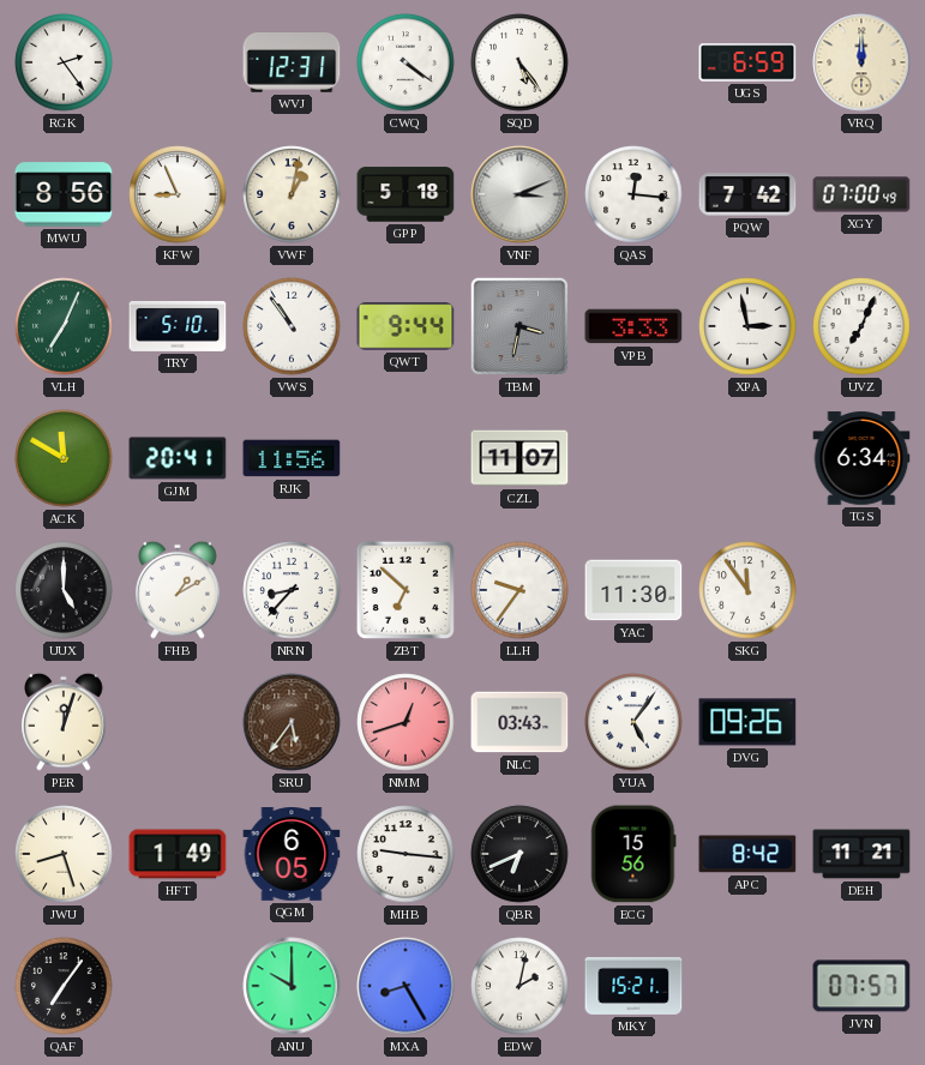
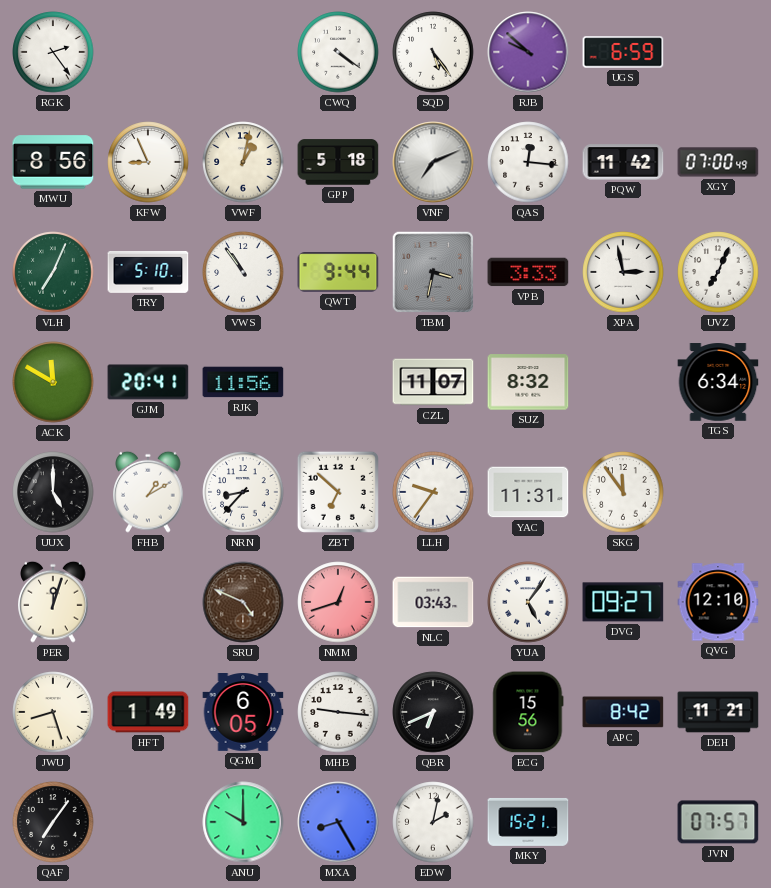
WVJ: 12:31 -> none (292, 64)
RJB: none -> 9:52 (528, 52)
VRQ: 12:00 -> none (861, 62)
VNF: 3:11 -> 7:11 (433, 162)
PQW: 7:42 -> 11:42 (623, 162)
SUZ: none -> 8:32 (528, 382)
YAC: 11:30 -> 11:31 (528, 492)
SRU: 5:36 -> 4:49 (243, 602)
DVG: 09:26 -> 09:27 (623, 602)
QVG: none -> 12:10 (718, 602)
